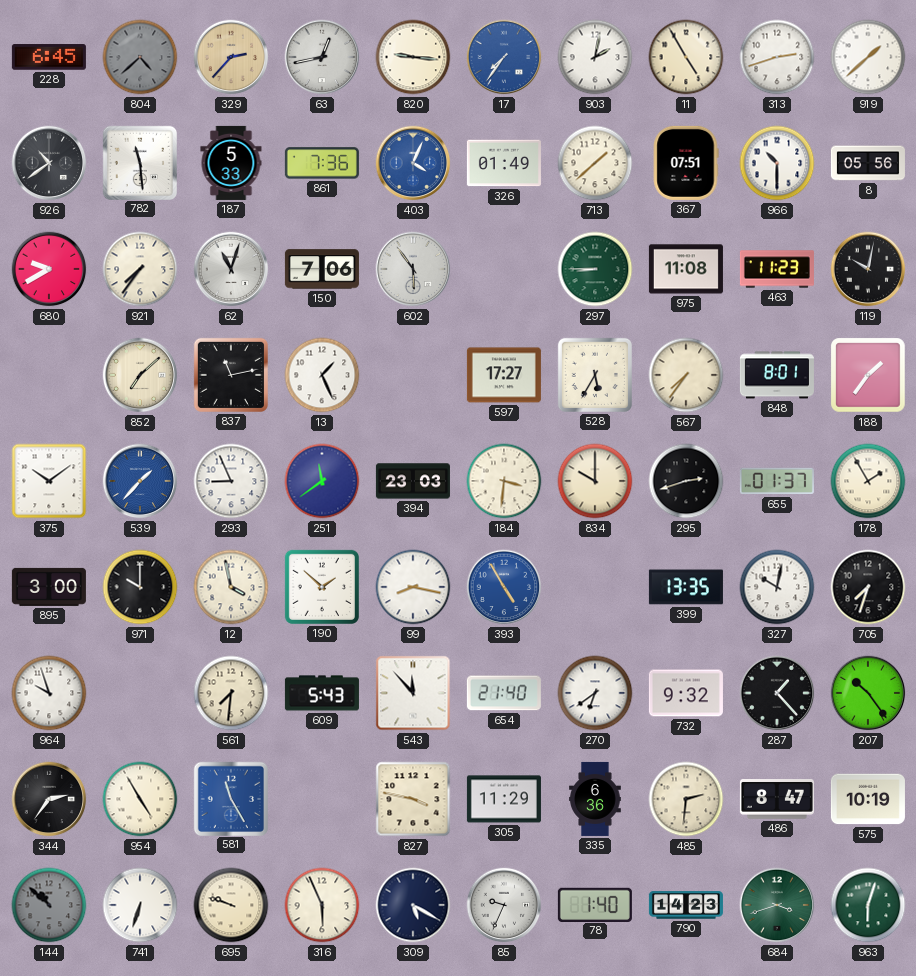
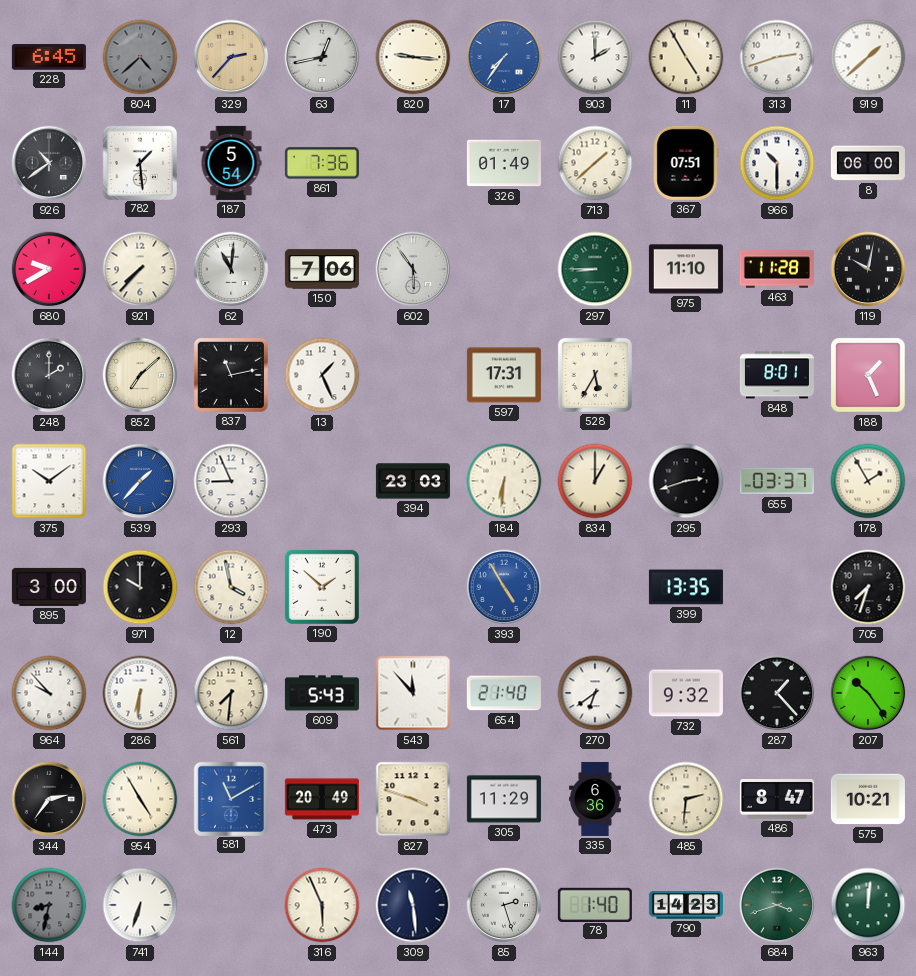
903: 2:02 -> 2:00 (595, 57)
782: 11:29 -> 1:29 (139, 162)
187: 5:33 -> 5:54 (231, 163)
403: 4:04 -> none (413, 163)
8: 05:56 -> 06:00 (868, 163)
921: 7:36 -> 7:37 (140, 269)
62: 11:03 -> 11:01 (231, 269)
975: 11:08 -> 11:10 (686, 269)
463: 11:23 -> 11:28 (777, 269)
248: none -> 2:00 (49, 375)
597: 17:27 -> 17:31 (504, 375)
567: 7:36 -> none (686, 375)
188: 1:36 -> 1:26 (868, 375)
251: 11:39 -> none (322, 481)
184: 3:31 -> 6:31 (504, 481)
834: 10:00 -> 1:00 (595, 481)
655: 01:37 -> 03:37 (777, 481)
99: 8:17 -> none (413, 587)
327: 10:02 -> none (777, 587)
964: 9:57 -> 9:53 (49, 693)
286: none -> 6:31 (140, 693)
581: 11:25 -> 11:10 (230, 798)
473: none -> 20:49 (322, 799)
827: 3:47 -> 3:48 (413, 799)
575: 10:19 -> 10:21 (868, 799)
144: 10:52 -> 8:32 (49, 905)
695: 9:48 -> none (231, 905)
309: 5:20 -> 11:29 (413, 905)
85: 9:34 -> 2:27 (504, 905)
963: 6:03 -> 12:01 (868, 905)
